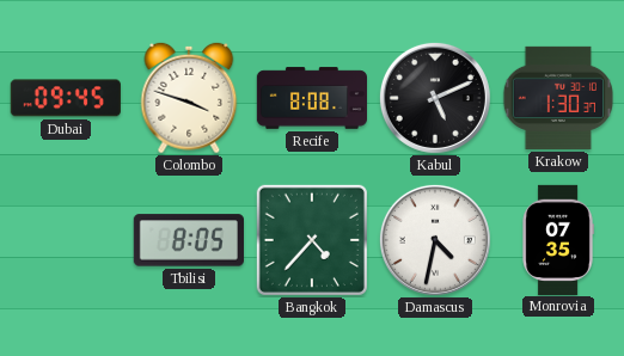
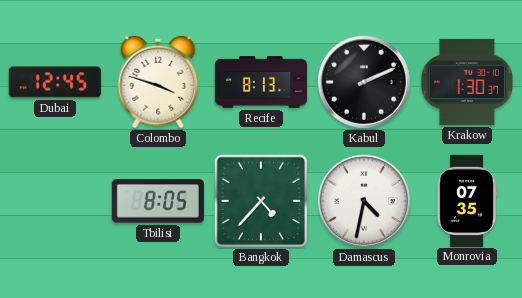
Dubai: 09:45 -> 12:45 (55, 82)
Recife: 8:08 -> 8:13 (261, 82)
Kabul: 5:11 -> 2:11 (364, 82)
